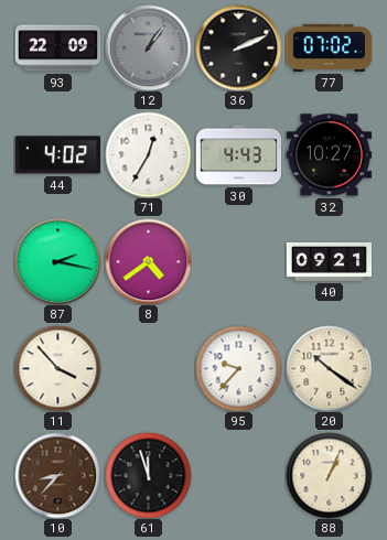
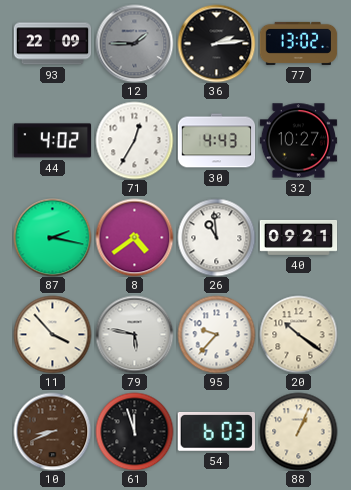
12: 1:06 -> 1:45 (134, 43)
36: 2:11 -> 2:14 (216, 43)
77: 07:02 -> 13:02 (298, 43)
26: none -> 10:59 (216, 237)
79: none -> 5:47 (134, 334)
10: 8:37 -> 8:41 (52, 431)
54: none -> 6:03 (216, 432)
